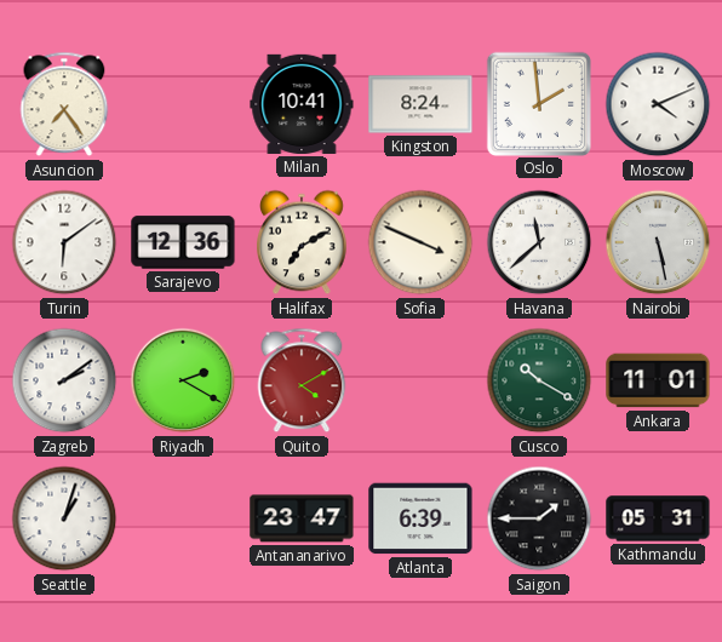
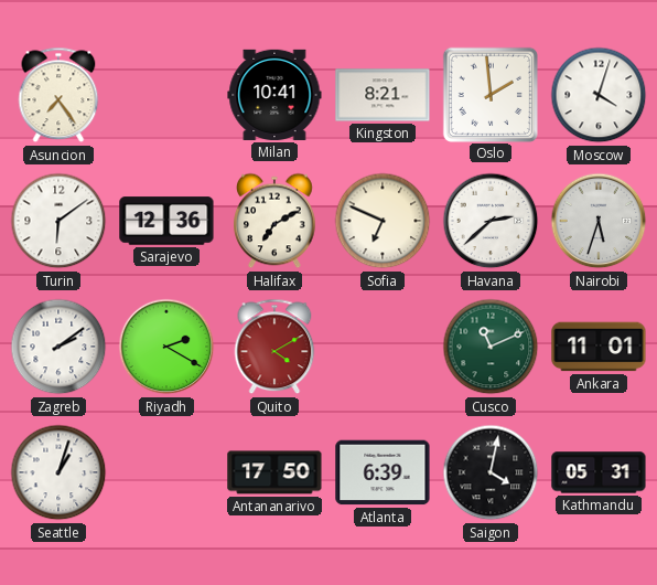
Kingston: 8:24 -> 8:21 (383, 95)
Moscow: 4:11 -> 4:03 (599, 95)
Sofia: 3:49 -> 6:49 (383, 221)
Havana: 11:38 -> 2:38 (491, 221)
Nairobi: 5:28 -> 5:33 (599, 221)
Cusco: 10:20 -> 11:11 (491, 347)
Antananarivo: 23:47 -> 17:50 (274, 472)
Saigon: 1:45 -> 4:02 (491, 472)
